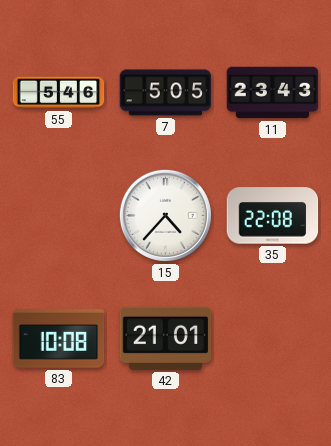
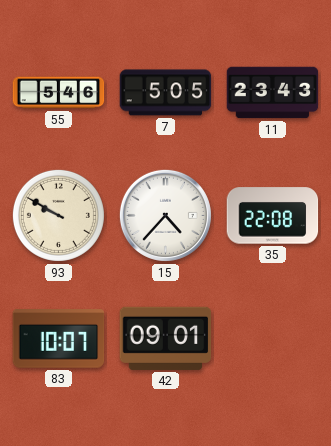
93: none -> 9:50 (58, 215)
83: 10:08 -> 10:07 (59, 339)
42: 21:01 -> 09:01 (166, 338)
